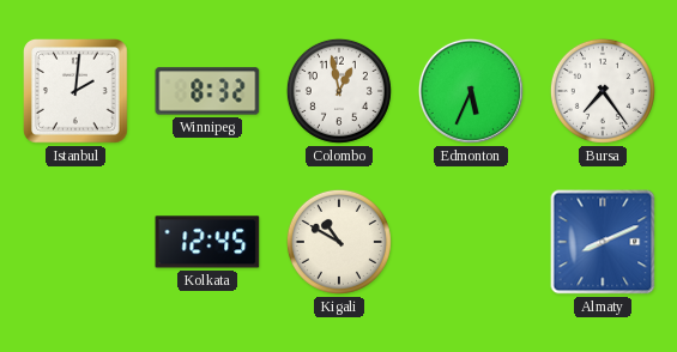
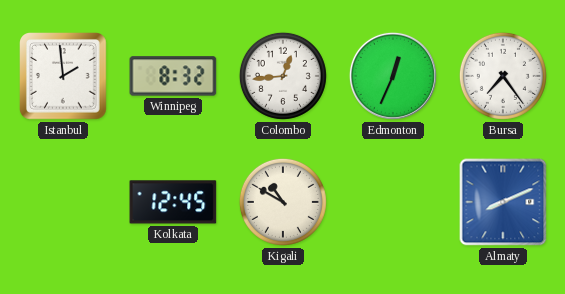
Istanbul: 2:01 -> 1:59 (64, 77)
Colombo: 12:58 -> 12:44 (283, 76)
Edmonton: 5:34 -> 12:34 (393, 76)
